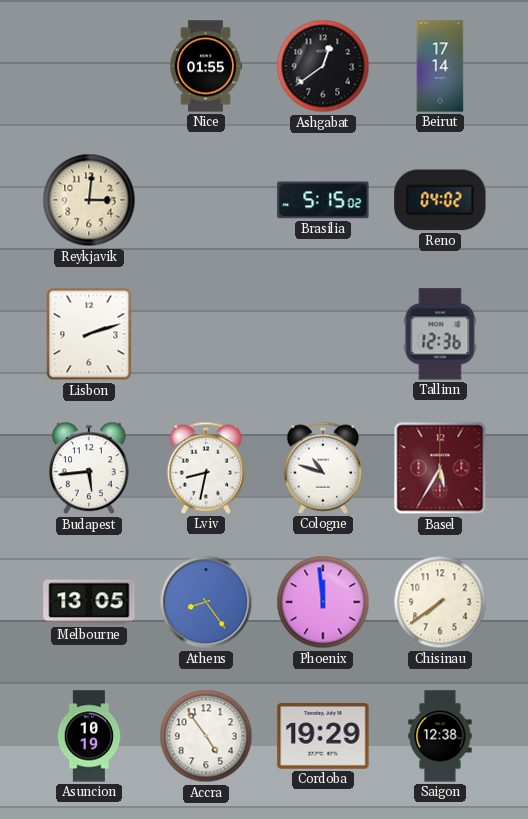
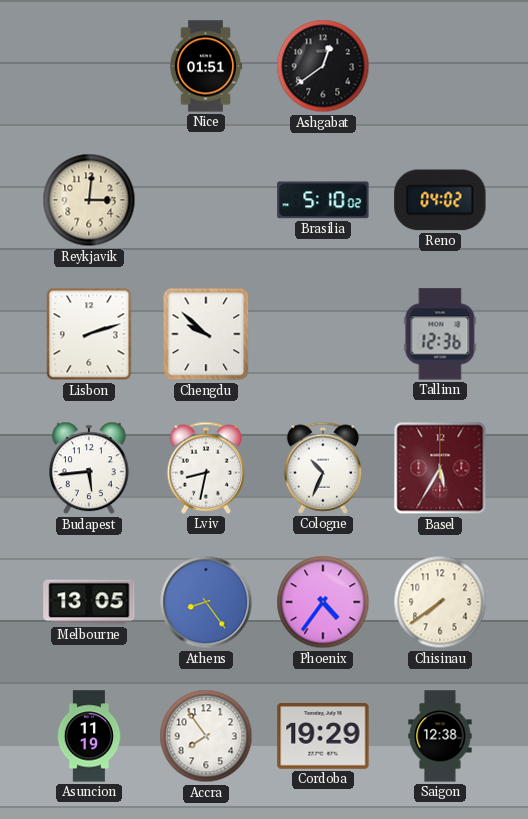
Nice: 01:55 -> 01:51 (206, 66)
Beirut: 17:14 -> none (440, 66)
Brasilia: 5:15 -> 5:10 (323, 200)
Chengdu: none -> 9:52 (206, 334)
Cologne: 10:48 -> 10:34 (323, 468)
Phoenix: 11:59 -> 4:36 (323, 602)
Asuncion: 10:19 -> 11:19 (89, 736)
Accra: 4:54 -> 7:54 (206, 736)
